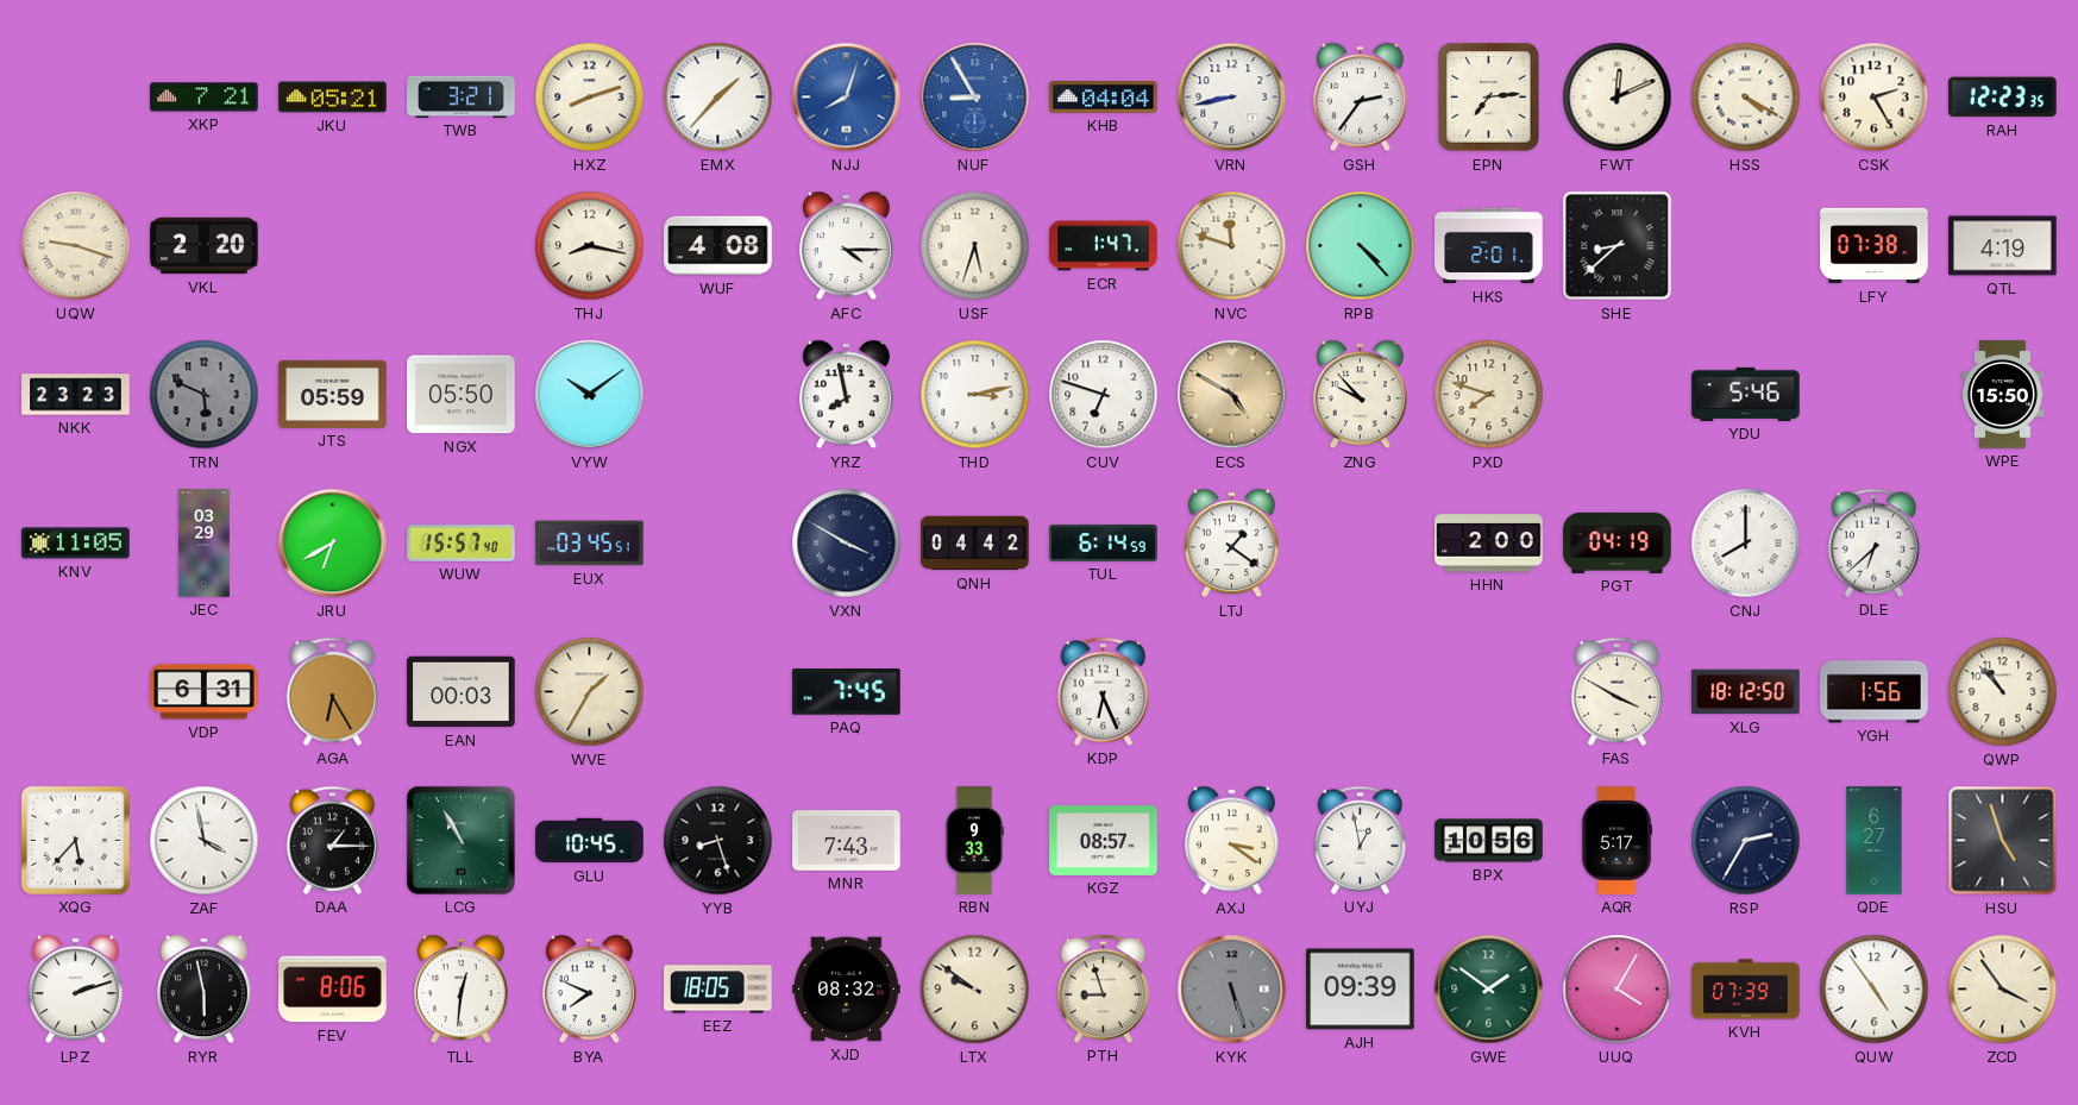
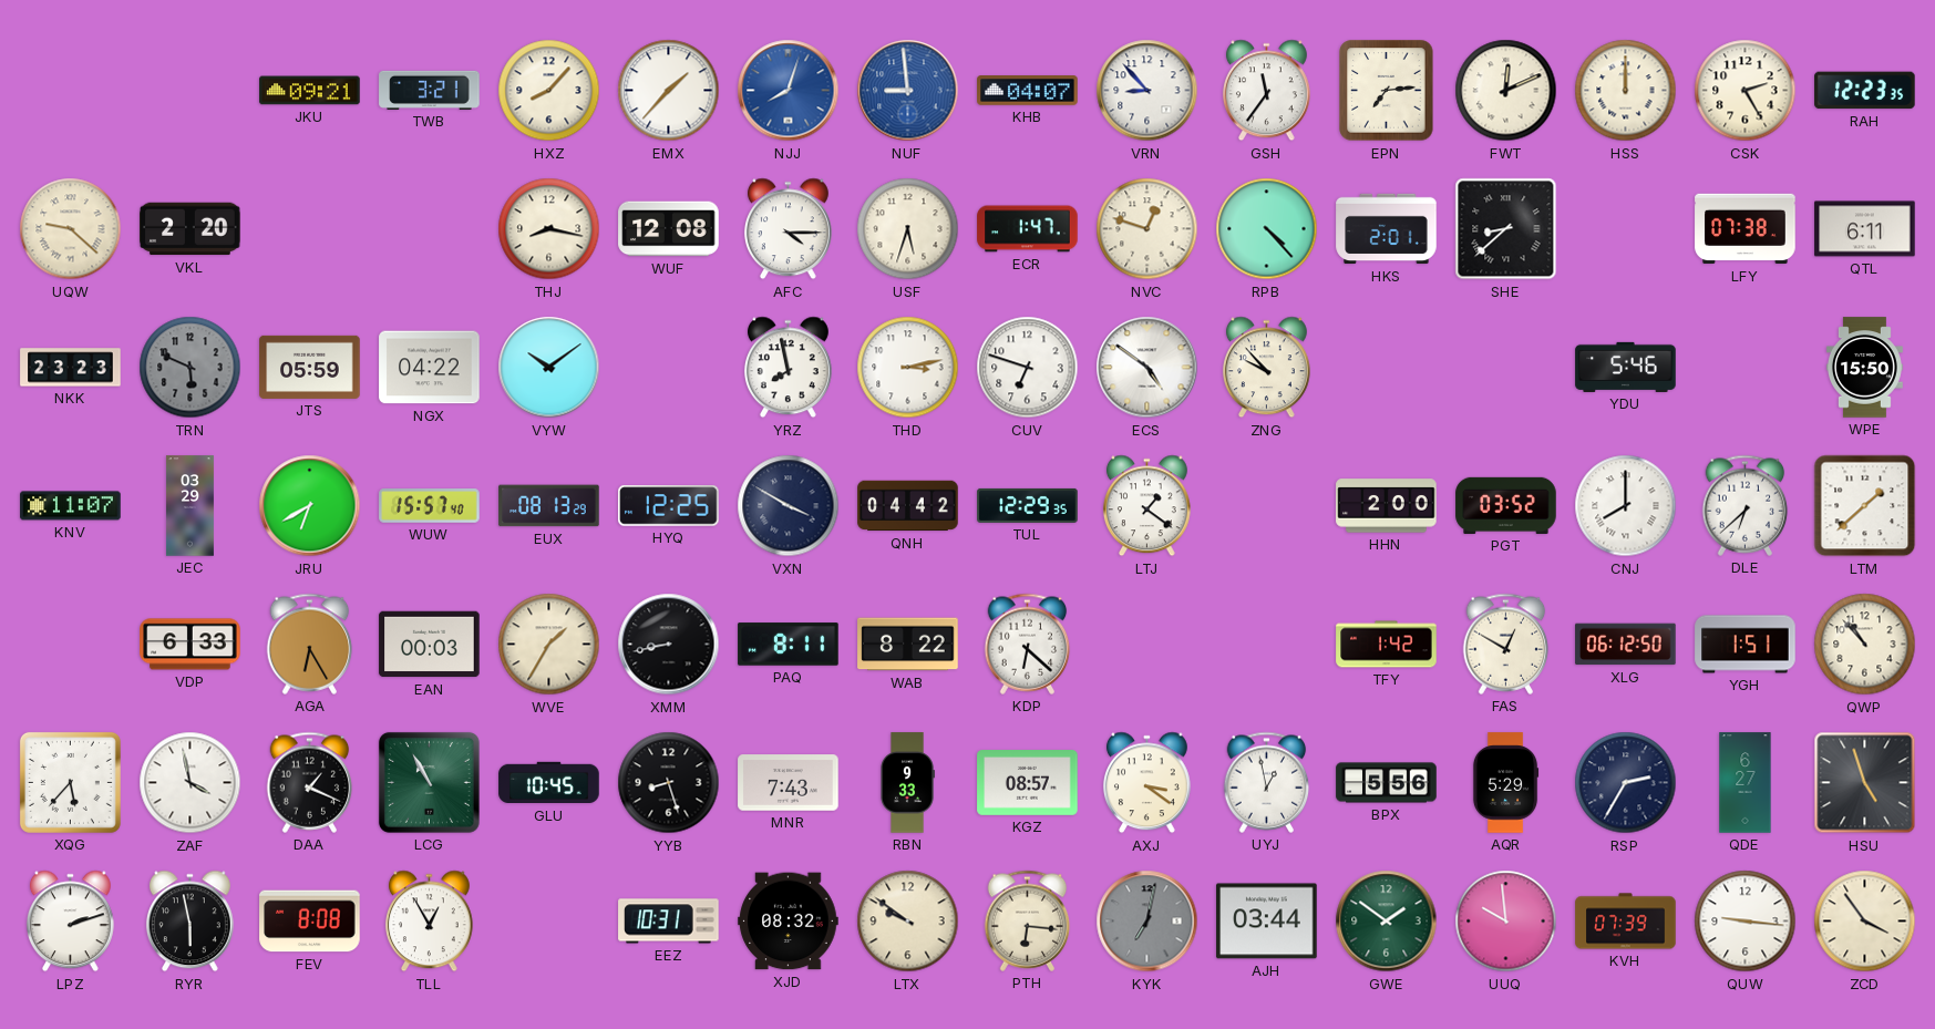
XKP: 7:21 -> none (205, 98)
JKU: 05:21 -> 09:21 (310, 91)
HXZ: 8:12 -> 8:07 (549, 91)
NUF: 8:55 -> 8:59 (908, 91)
KHB: 04:04 -> 04:07 (1028, 91)
VRN: 8:43 -> 8:53 (1147, 91)
GSH: 2:36 -> 11:36 (1266, 91)
HSS: 4:20 -> 12:00 (1626, 91)
UQW: 9:18 -> 9:22 (71, 229)
WUF: 4:08 -> 12:08 (669, 229)
NVC: 11:48 -> 12:48 (1147, 229)
QTL: 4:19 -> 6:11 (1865, 229)
NGX: 05:50 -> 04:22 (430, 368)
ECS: 4:50 -> 4:51 (1147, 368)
ECS dial: champagne -> white (1147, 368)
PXD: 7:48 -> none (1489, 395)
KNV: 11:05 -> 11:07 (71, 506)
EUX: 03:45 -> 08:13 (549, 506)
HYQ: none -> 12:25 (669, 506)
TUL: 6:14 -> 12:29 (1028, 505)
PGT: 04:19 -> 03:52 (1506, 505)
LTM: none -> 1:38 (1865, 506)
VDP: 6:31 -> 6:33 (191, 645)
XMM: none -> 8:43 (669, 645)
PAQ: 7:45 -> 8:11 (789, 645)
WAB: none -> 8:22 (908, 645)
KDP: 6:26 -> 6:22 (1028, 644)
TFY: none -> 1:42 (1387, 645)
FAS: 3:50 -> 12:50 (1506, 644)
XLG: 18:12 -> 06:12 (1626, 645)
YGH: 1:56 -> 1:51 (1746, 645)
DAA: 1:15 -> 1:19 (310, 782)
BPX: 10:56 -> 5:56 (1387, 783)
AQR: 5:17 -> 5:29 (1505, 783)
FEV: 8:06 -> 8:08 (310, 922)
TLL: 12:31 -> 12:55 (429, 922)
BYA: 7:49 -> none (589, 990)
EEZ: 18:05 -> 10:31 (669, 922)
PTH: 8:57 -> 6:16 (1028, 920)
KYK: 5:27 -> 7:02 (1147, 922)
AJH: 09:39 -> 03:44 (1267, 922)
UUQ: 4:05 -> 9:59 (1506, 922)
QUW: 4:54 -> 9:16 (1746, 922)
